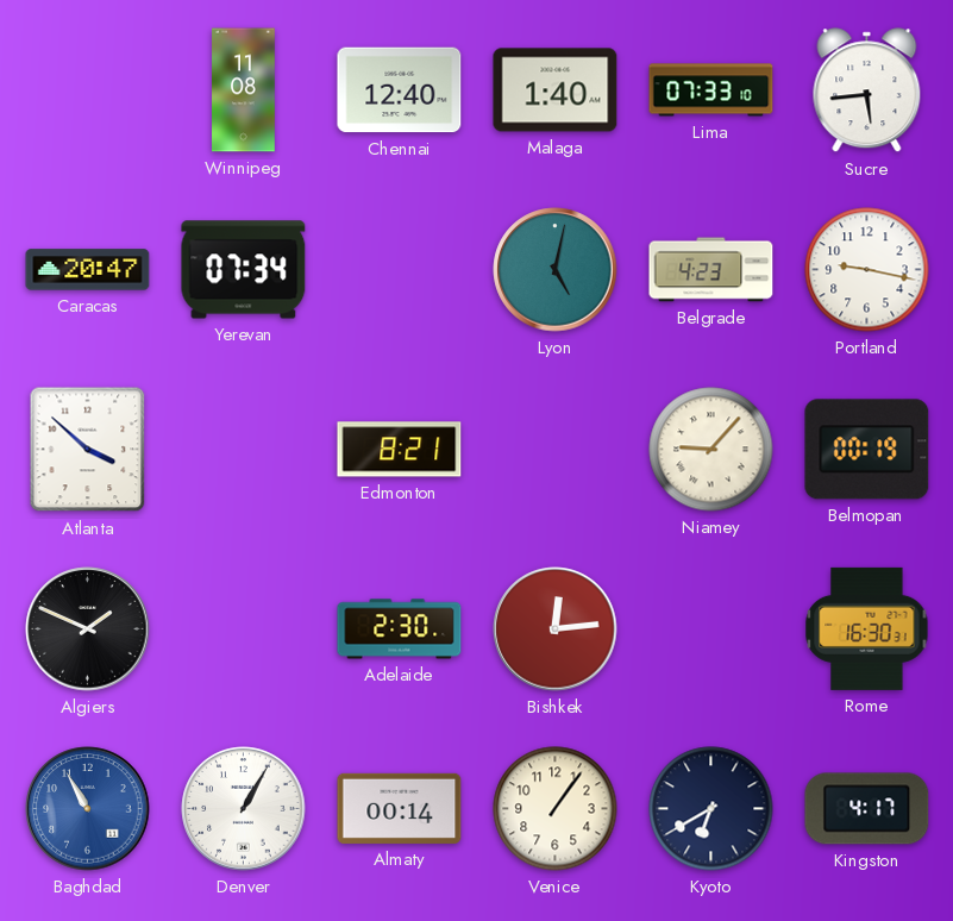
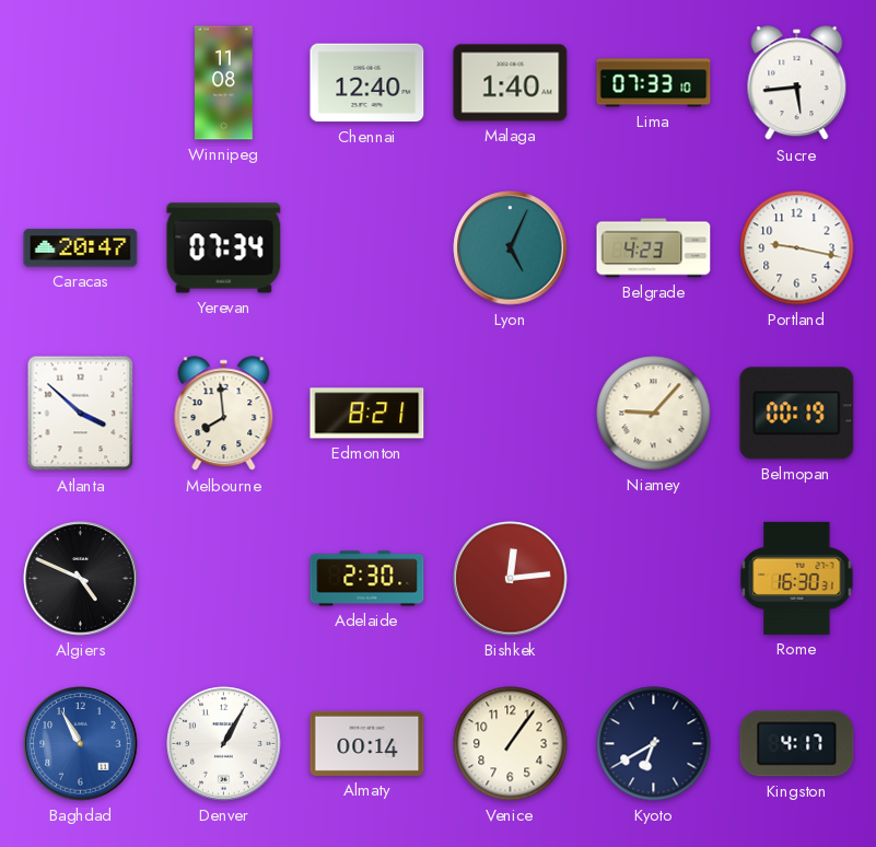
Lyon: 5:02 -> 5:04 (511, 248)
Melbourne: none -> 7:59 (224, 414)
Algiers: 1:49 -> 4:49 (81, 579)
